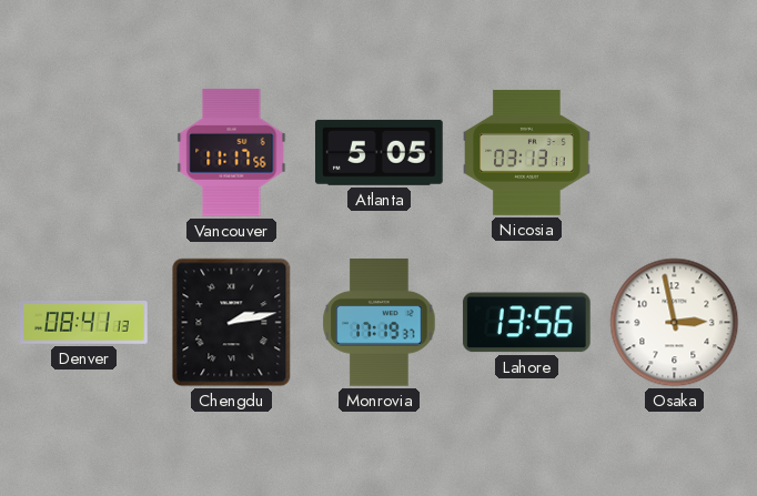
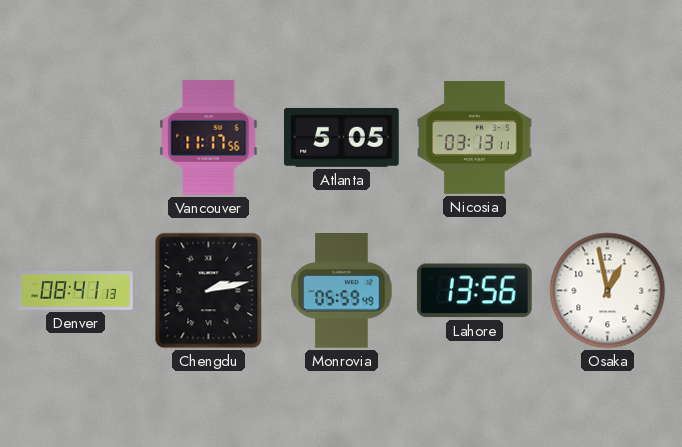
Monrovia: 17:19 -> 05:59 (342, 291)
Osaka: 2:58 -> 12:58 (608, 291)
